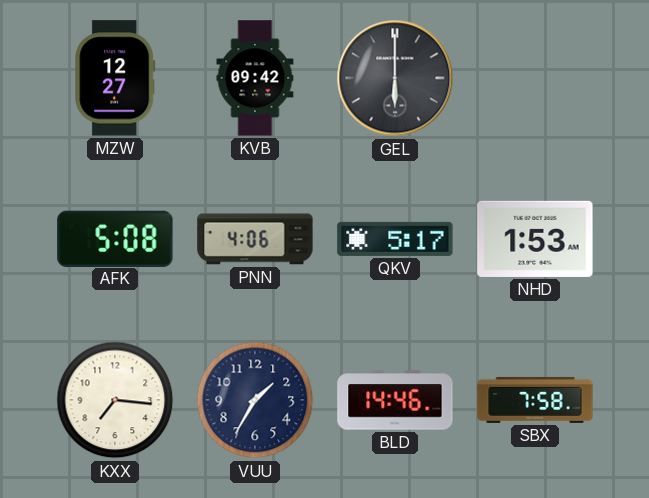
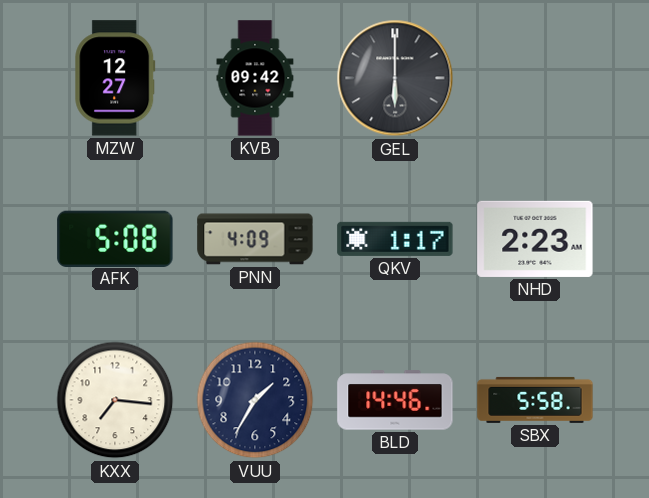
PNN: 4:06 -> 4:09 (255, 239)
QKV: 5:17 -> 1:17 (395, 239)
NHD: 1:53 -> 2:23 (535, 239)
SBX: 7:58 -> 5:58 (535, 400)
